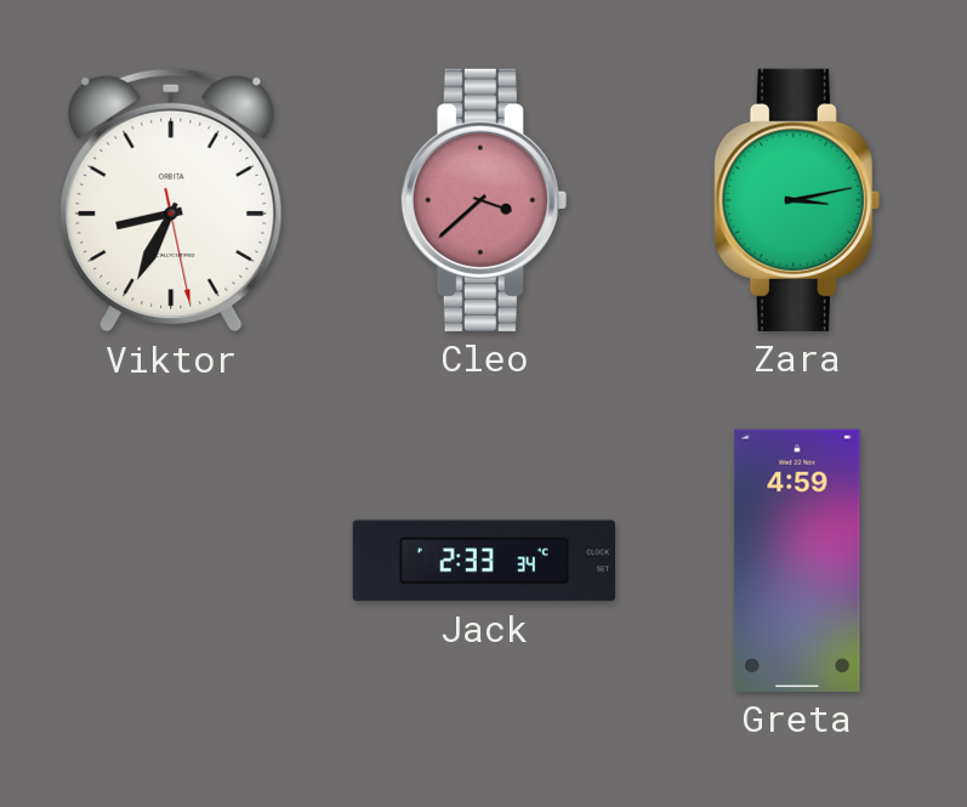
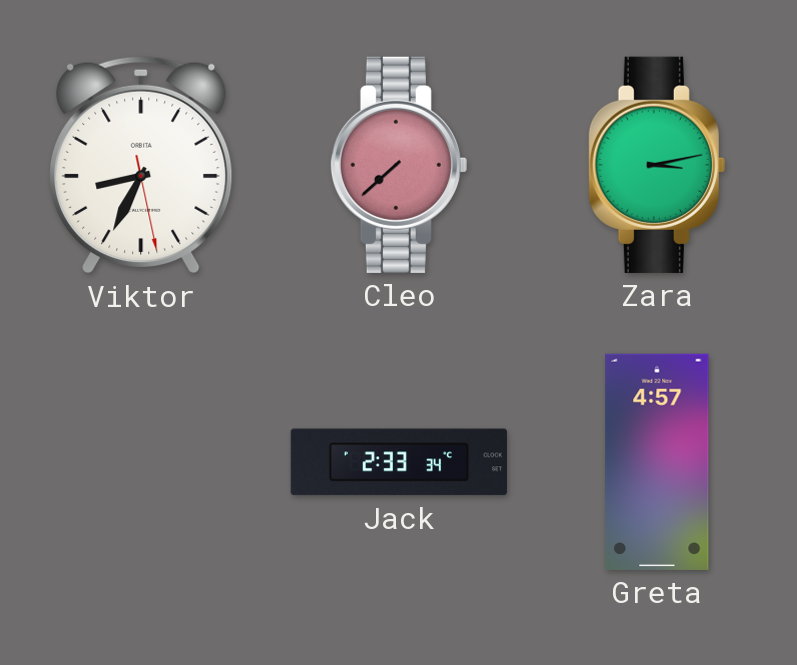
Cleo: 3:38 -> 7:38 (399, 165)
Greta: 4:59 -> 4:57 (657, 462)
